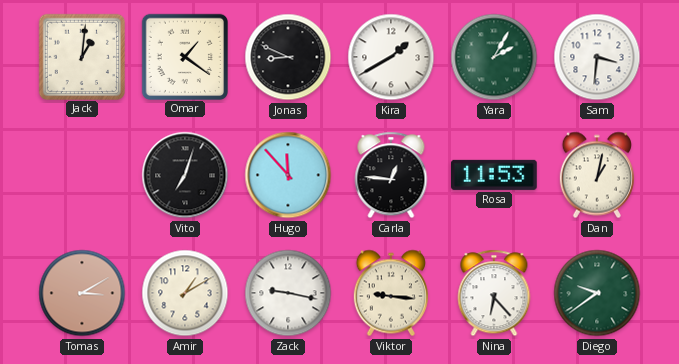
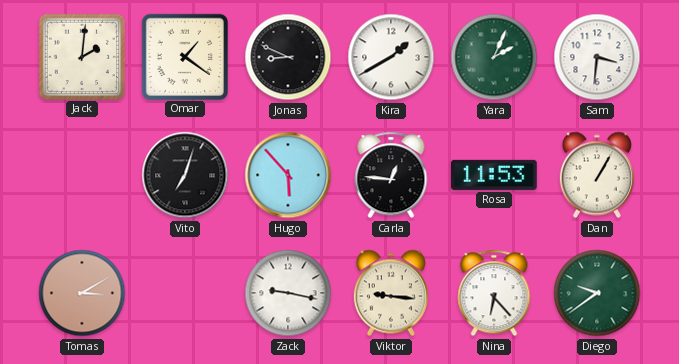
Jack: 1:01 -> 2:01 (81, 56)
Yara: 2:05 -> 2:04 (494, 57)
Hugo: 11:53 -> 5:53 (288, 175)
Dan: 1:02 -> 1:05 (597, 175)
Amir: 1:10 -> none (185, 293)
